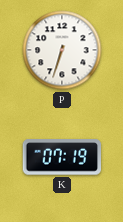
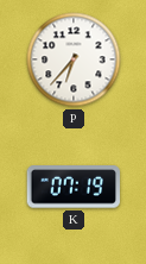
P: 6:33 -> 6:37 (74, 59)
